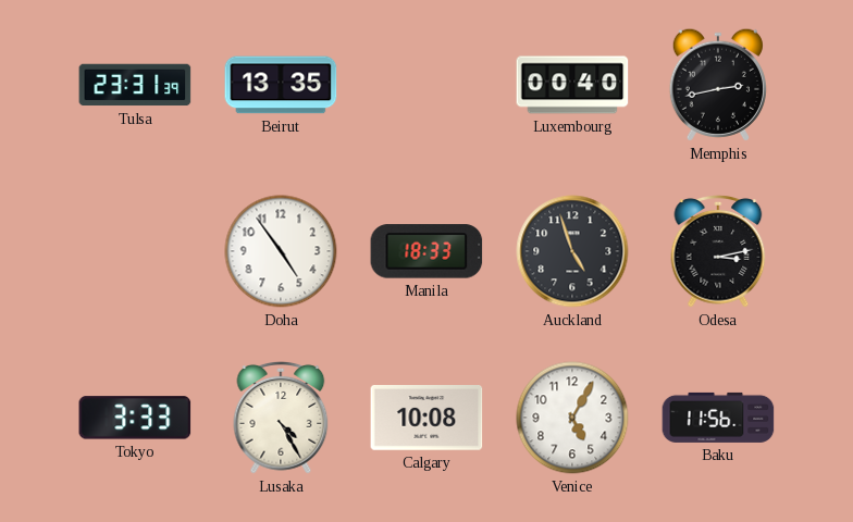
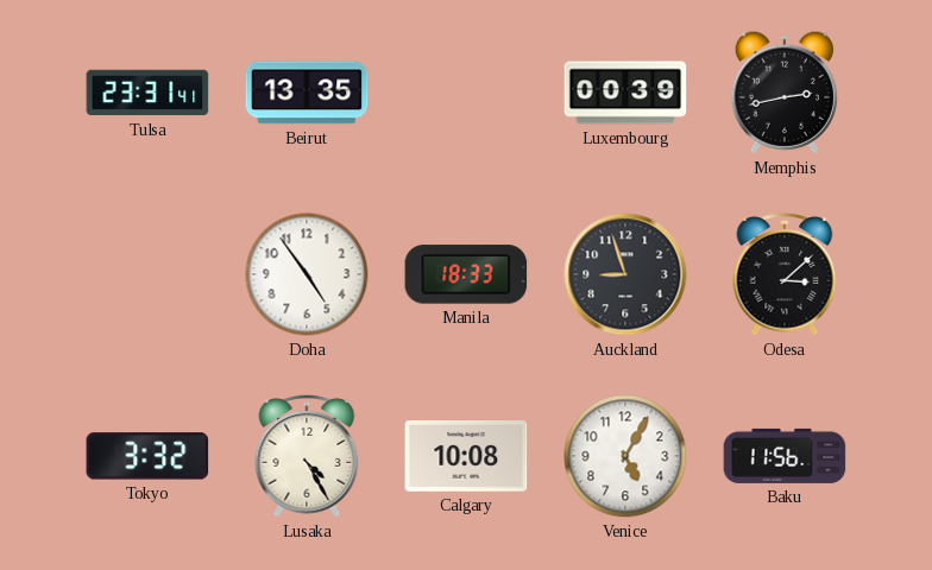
Tulsa: 23:31:39 -> 23:31:41 (147, 93)
Luxembourg: 00:40 -> 00:39 (625, 93)
Auckland: 4:57 -> 8:57 (625, 274)
Odesa: 3:13 -> 3:08 (785, 275)
Tokyo: 3:33 -> 3:32 (147, 456)
